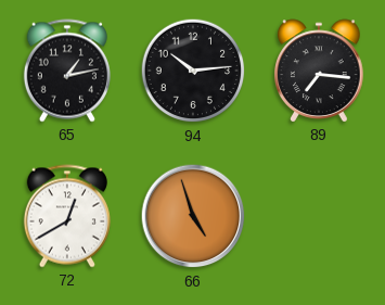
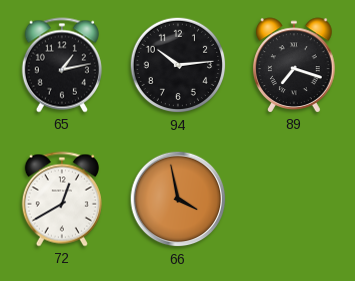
89: 7:16 -> 7:18 (294, 65)
66: 4:57 -> 3:58 (178, 199)
